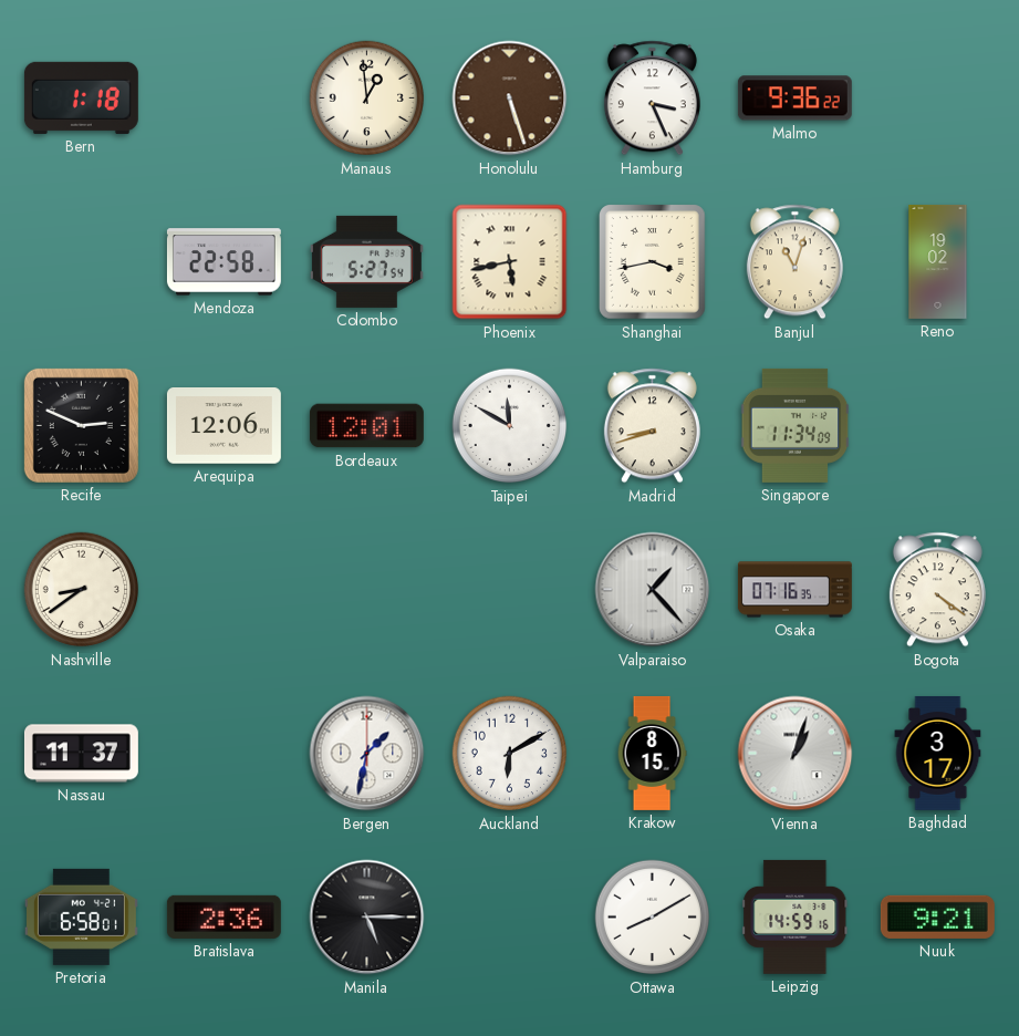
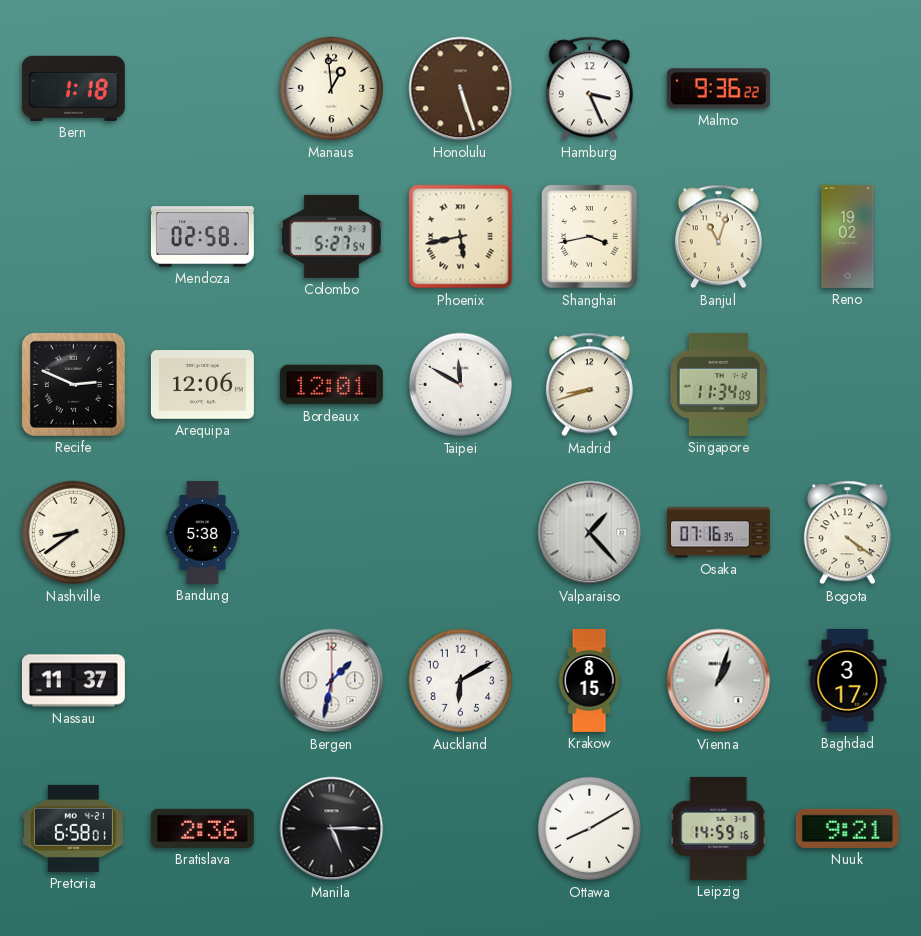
Mendoza: 22:58 -> 02:58 (202, 237)
Bandung: none -> 5:38 (202, 532)
